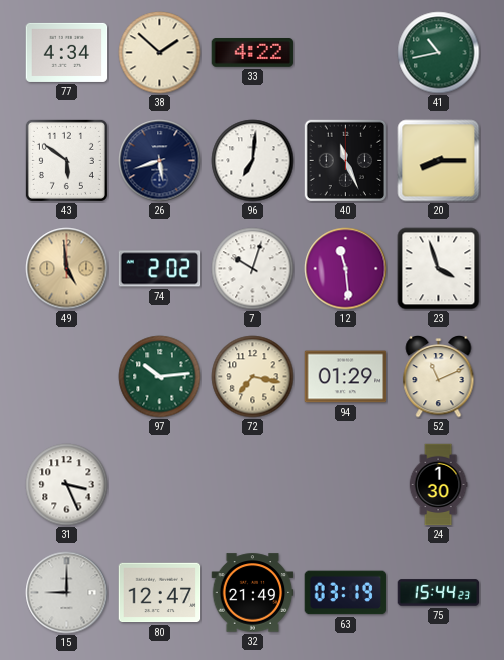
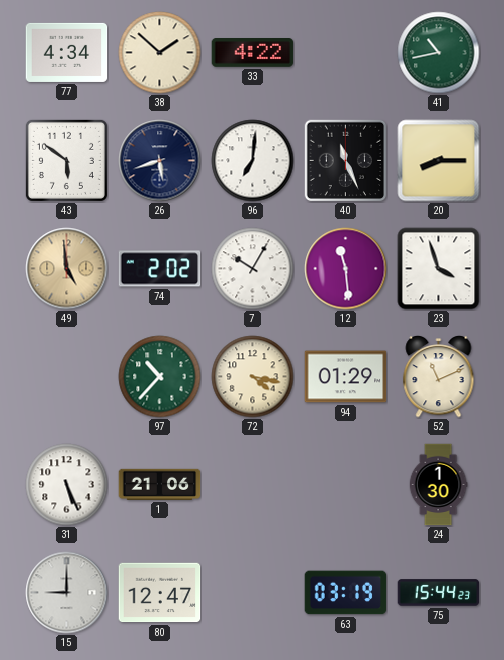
7: 10:03 -> 10:05 (253, 269)
97: 10:14 -> 10:37 (160, 377)
72: 7:17 -> 4:17 (253, 377)
31: 3:26 -> 5:26 (67, 485)
1: none -> 21:06 (160, 484)
32: 21:49 -> none (253, 593)
